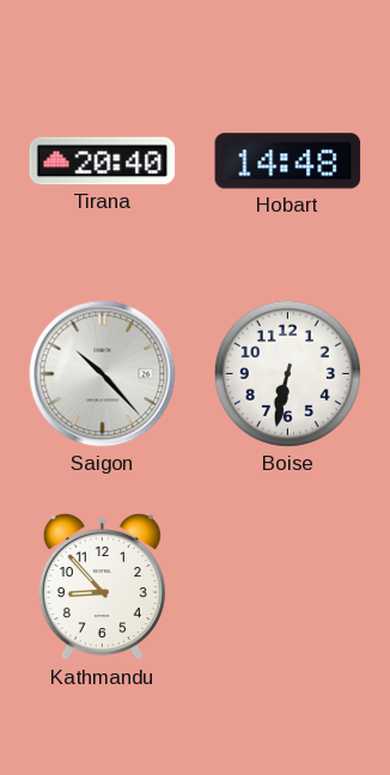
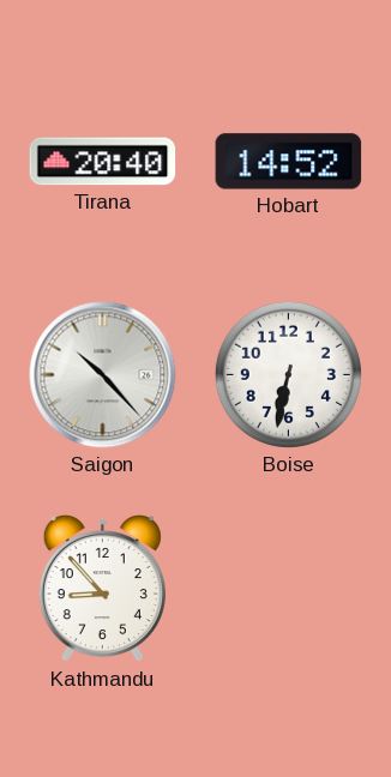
Hobart: 14:48 -> 14:52 (289, 162)
